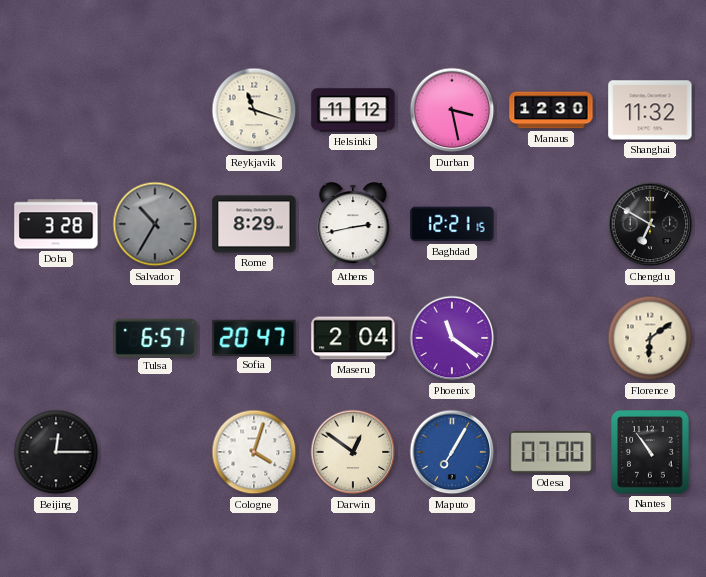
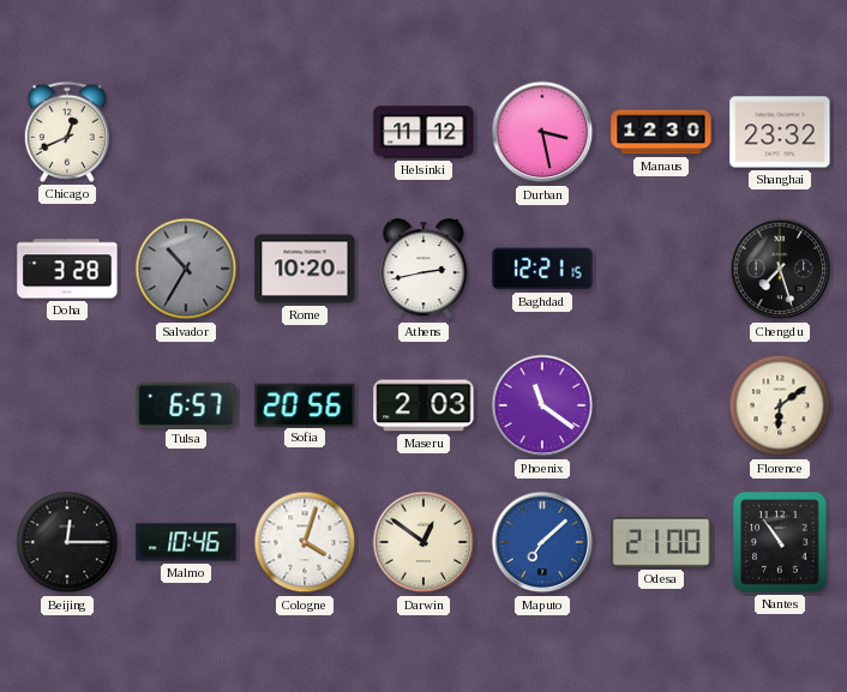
Chicago: none -> 12:41 (67, 132)
Reykjavik: 11:18 -> none (254, 110)
Shanghai: 11:32 -> 23:32 (780, 132)
Rome: 8:29 -> 10:20 (305, 269)
Chengdu: 6:50 -> 7:27 (780, 269)
Sofia: 20:47 -> 20:56 (305, 404)
Maseru: 2:04 -> 2:03 (423, 405)
Malmo: none -> 10:46 (186, 542)
Maputo: 7:05 -> 7:08 (542, 542)
Odesa: 07:00 -> 21:00 (661, 543)
